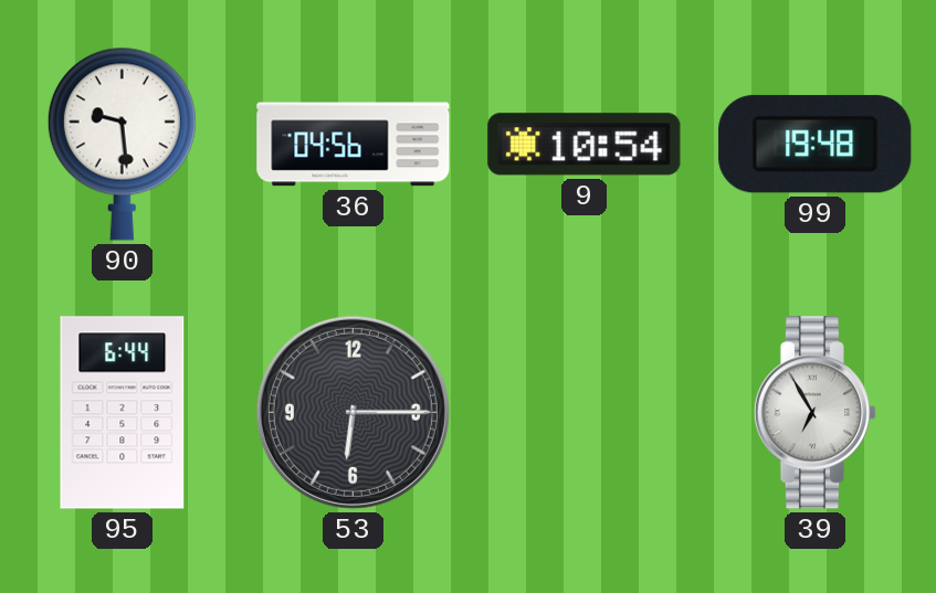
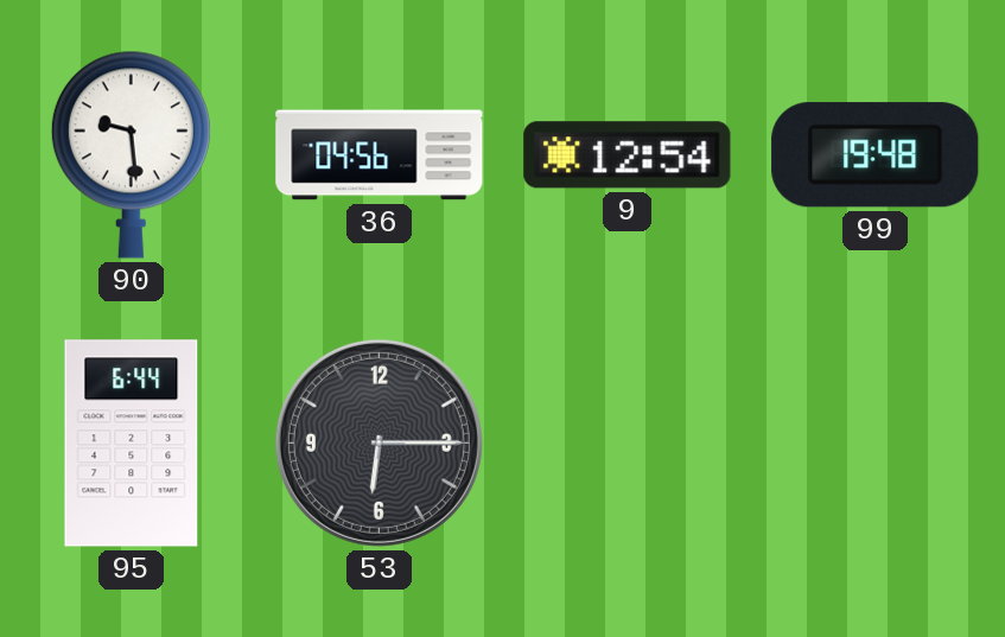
9: 10:54 -> 12:54 (628, 155)
39: 6:55 -> none (816, 413)
